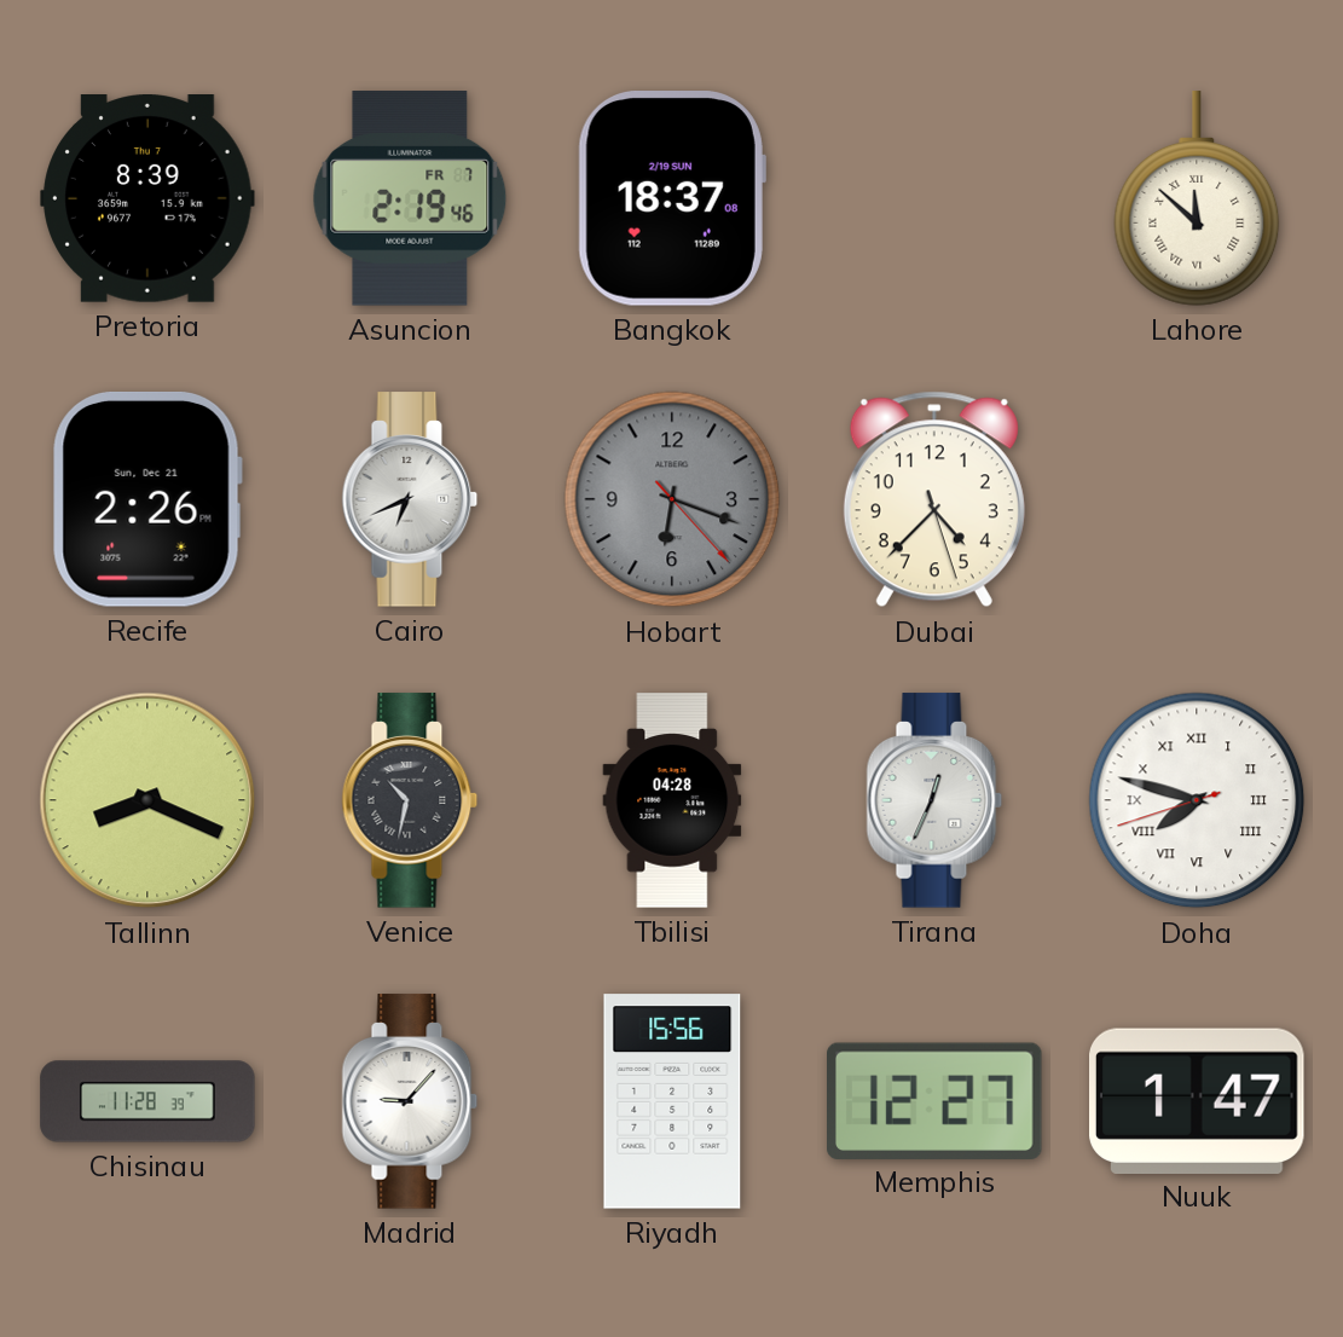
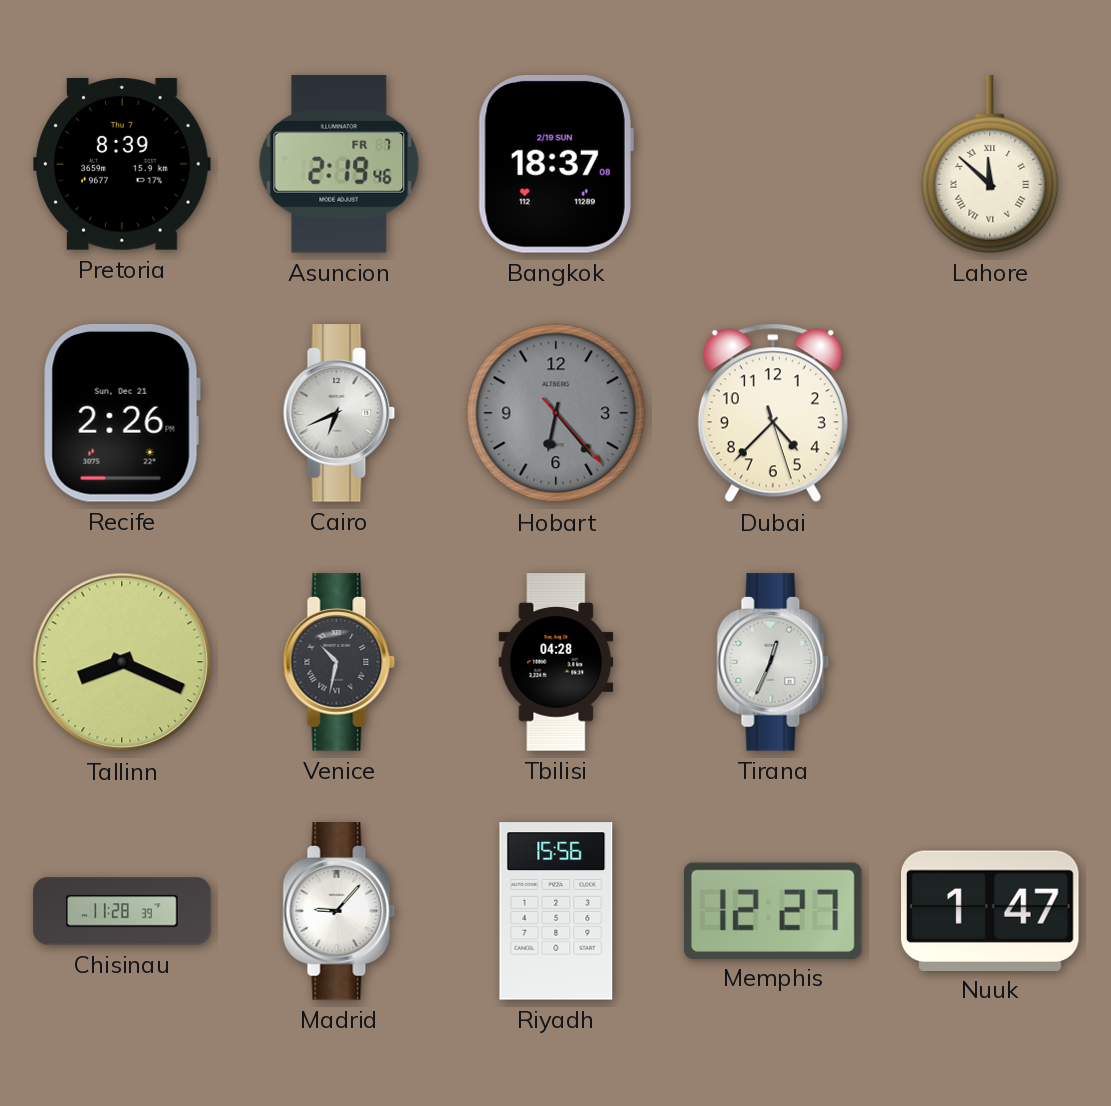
Hobart: 6:18 -> 6:23 (556, 413)
Doha: 7:47 -> none (1197, 800)
